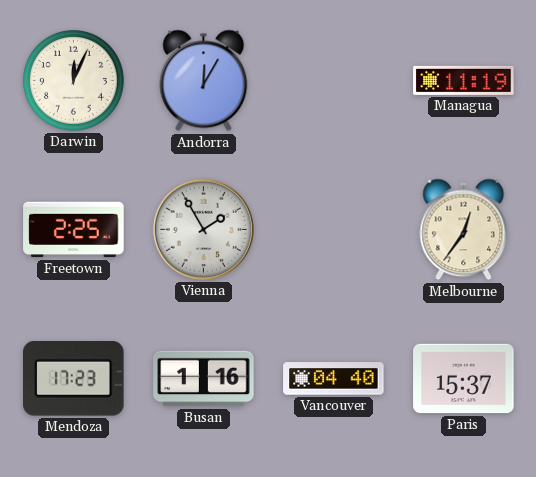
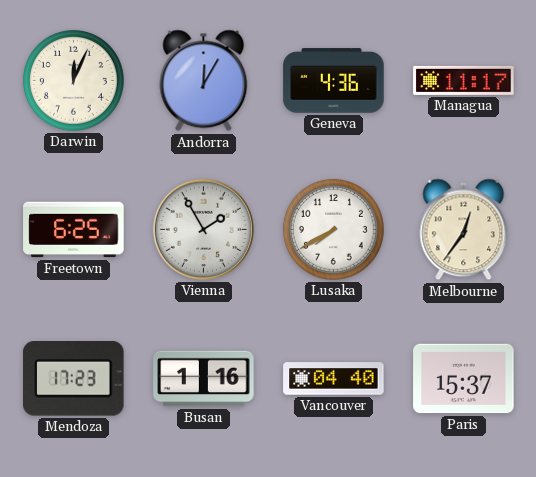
Geneva: none -> 4:36 (334, 81)
Managua: 11:19 -> 11:17 (464, 80)
Freetown: 2:25 -> 6:25 (74, 230)
Lusaka: none -> 7:40 (333, 229)
